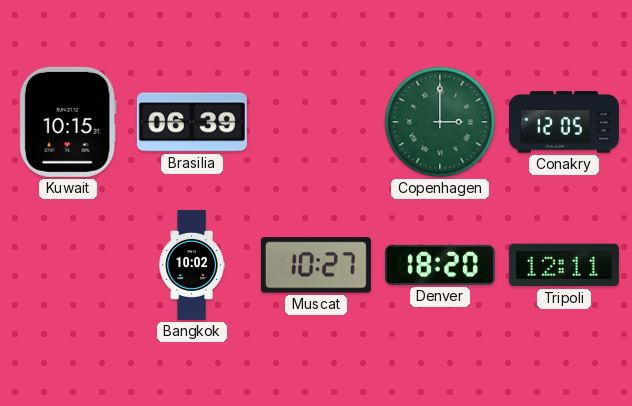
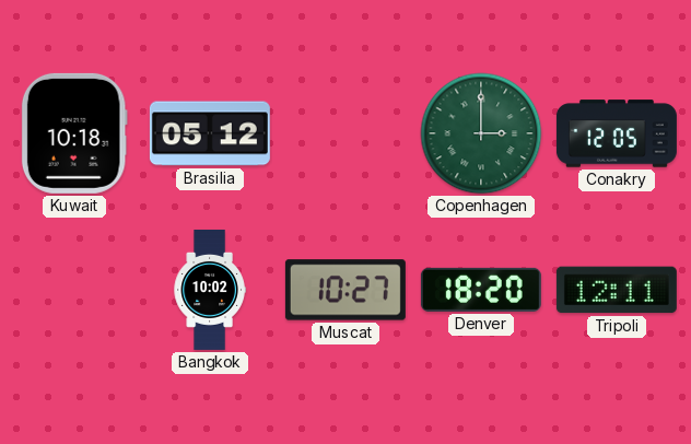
Kuwait: 10:15 -> 10:18 (74, 133)
Brasilia: 06:39 -> 05:12 (210, 133)
